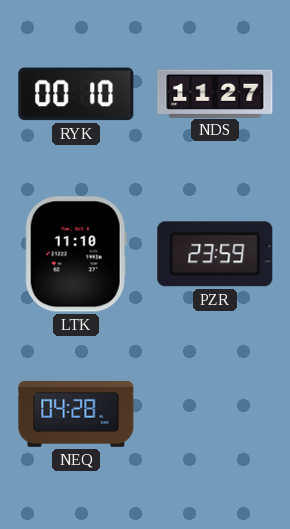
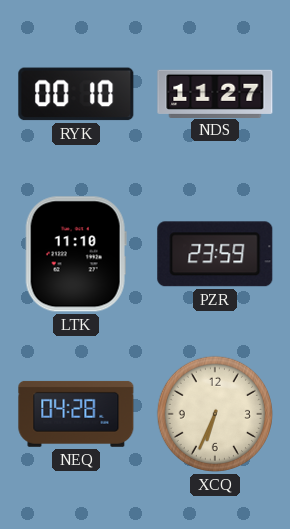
XCQ: none -> 6:34 (215, 414)
